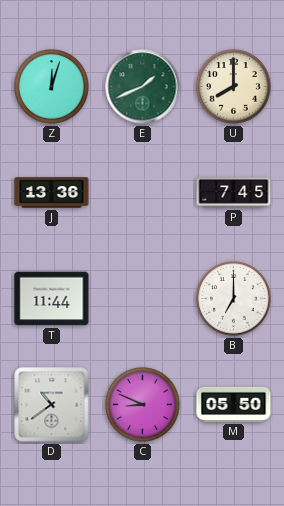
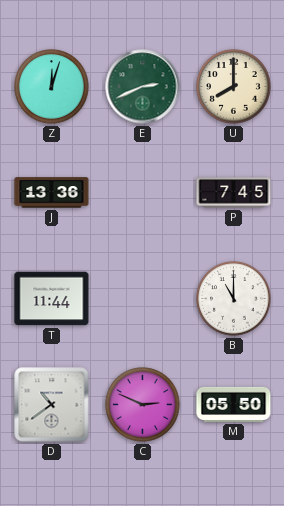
E: 1:41 -> 2:41 (143, 87)
B: 7:00 -> 11:00 (234, 299)
C: 8:49 -> 2:49 (143, 405)
